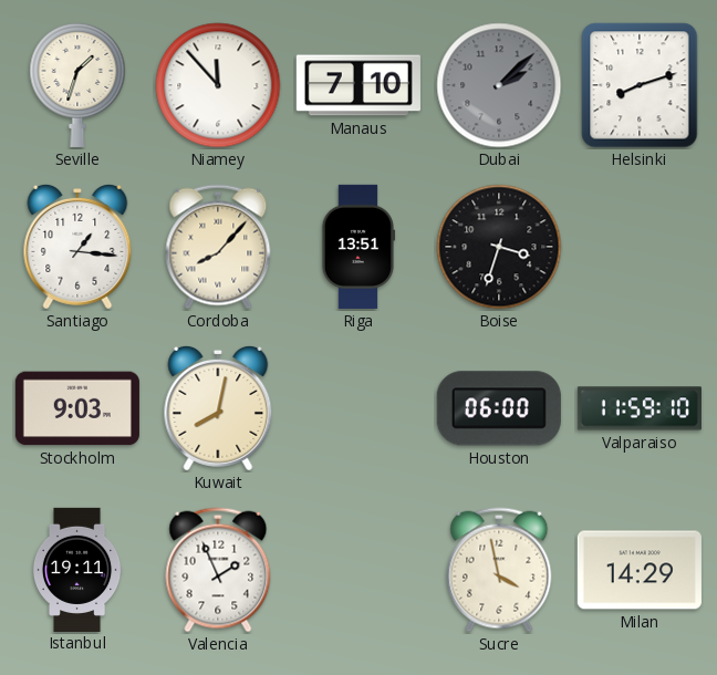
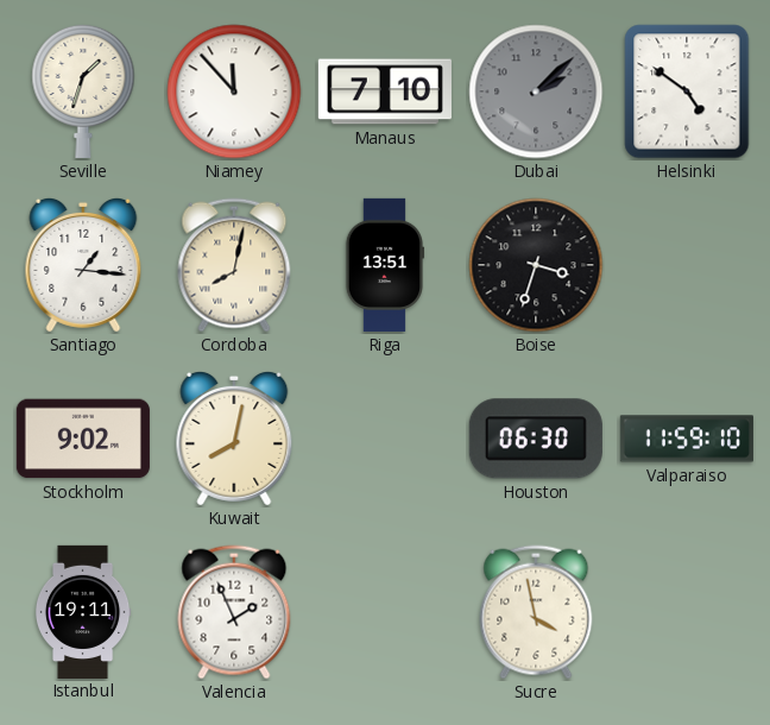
Helsinki: 8:12 -> 4:51 (687, 92)
Cordoba: 8:07 -> 8:02 (234, 265)
Stockholm: 9:03 -> 9:02 (83, 439)
Houston: 06:00 -> 06:30 (536, 439)
Milan: 14:29 -> none (640, 570)
